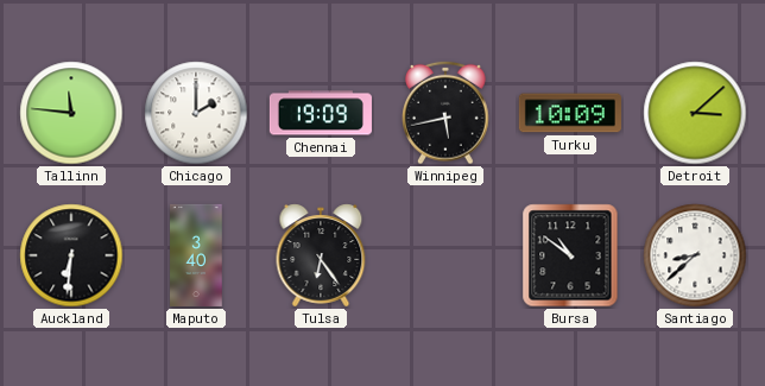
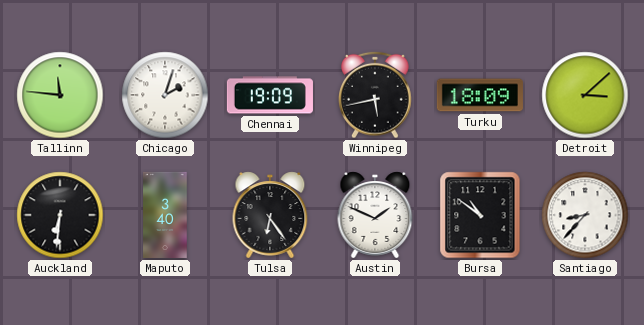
Chicago: 2:00 -> 2:03 (165, 95)
Turku: 10:09 -> 18:09 (480, 95)
Austin: none -> 1:49 (375, 215)
Santiago: 8:38 -> 8:37 (585, 215)
